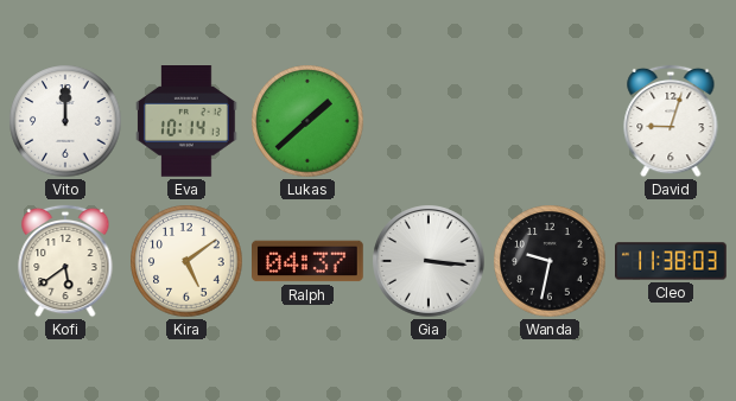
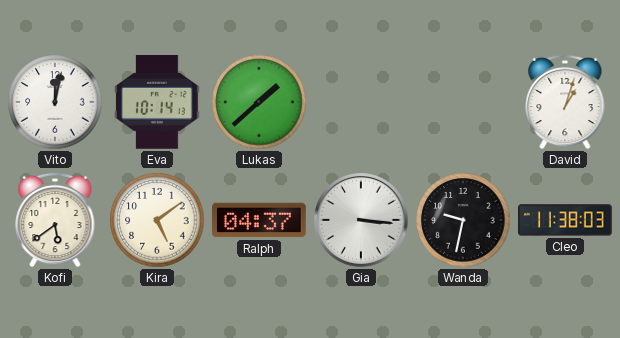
Vito: 12:00 -> 12:02 (55, 102)
David: 9:03 -> 1:03 (565, 102)
